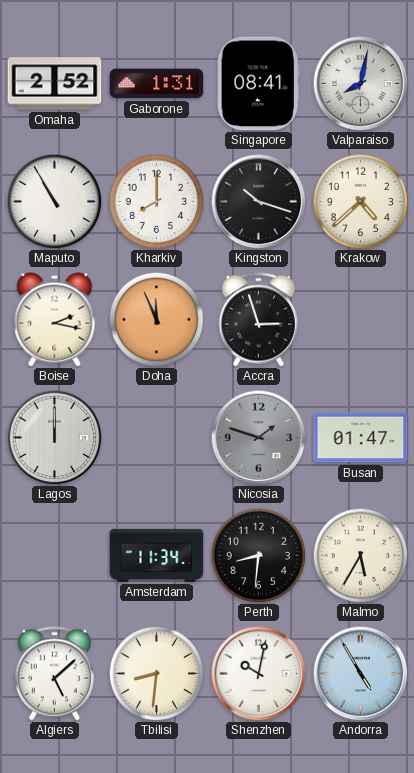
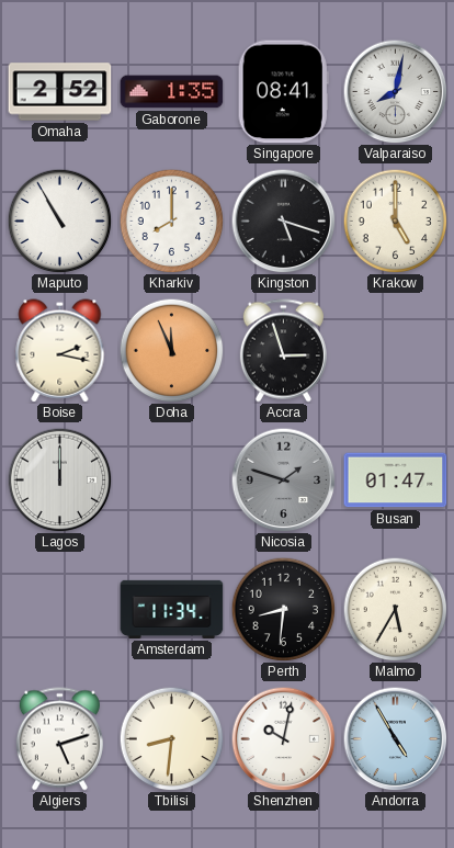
Gaborone: 1:31 -> 1:35 (172, 92)
Kingston: 10:18 -> 5:18 (283, 221)
Krakow: 4:38 -> 5:00 (395, 221)
Algiers: 5:08 -> 5:12 (59, 739)
